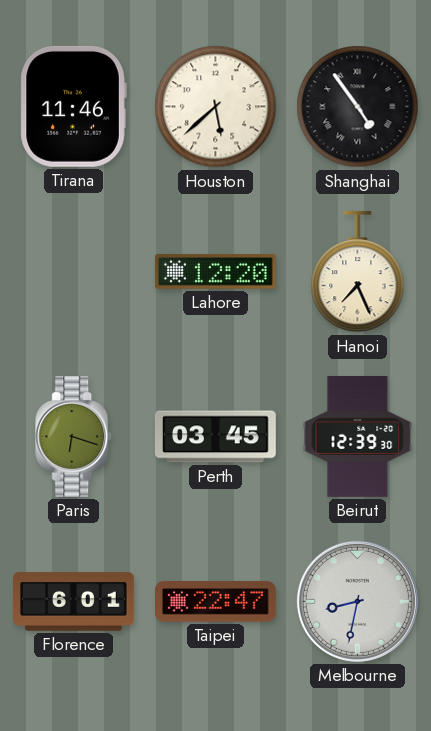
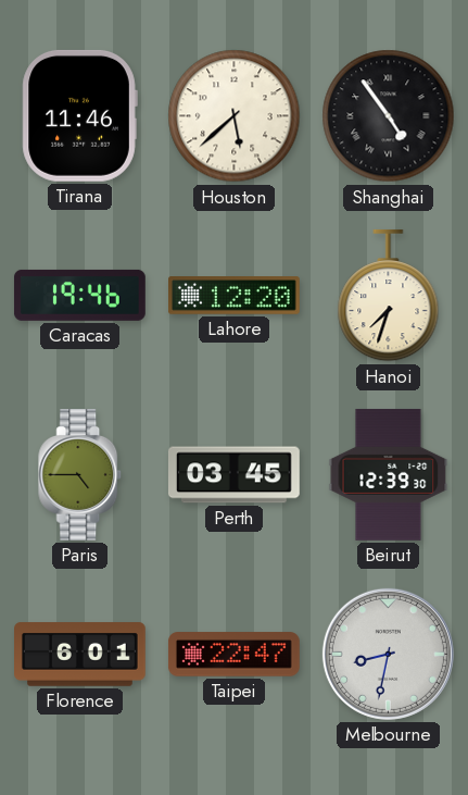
Caracas: none -> 19:46 (79, 295)
Hanoi: 7:26 -> 7:33 (389, 296)
Paris: 6:18 -> 4:45 (80, 475)
